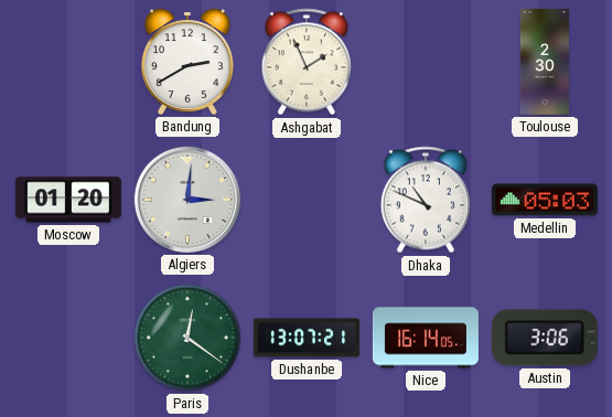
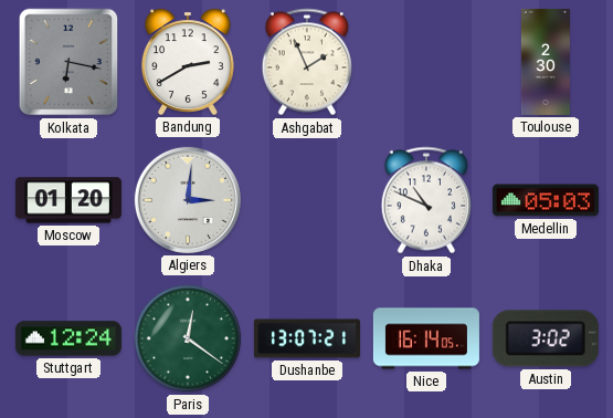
Kolkata: none -> 6:17 (68, 62)
Stuttgart: none -> 12:24 (68, 338)
Austin: 3:06 -> 3:02 (546, 338)
